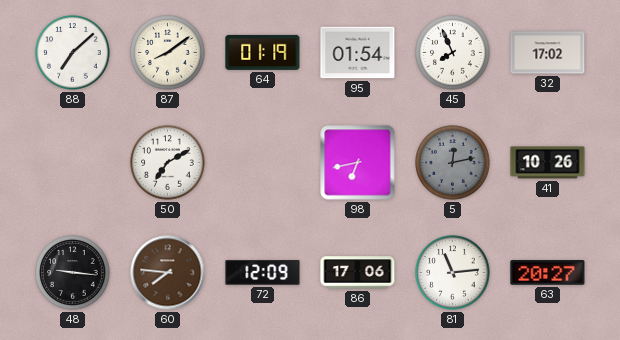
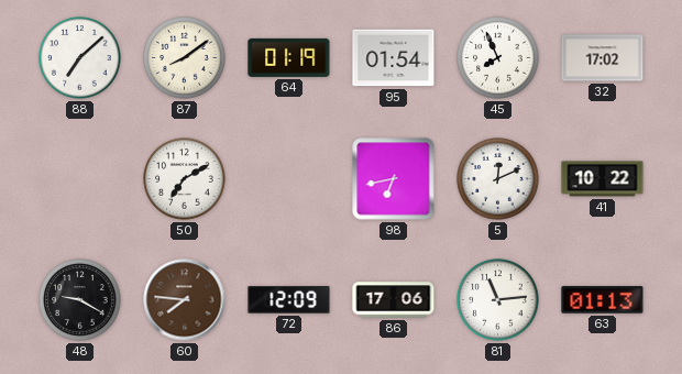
5: 12:13 -> 12:11 (498, 179)
5 dial: grey -> white (498, 179)
41: 10:26 -> 10:22 (603, 179)
48: 9:16 -> 9:20 (80, 300)
63: 20:27 -> 01:13 (603, 300)
